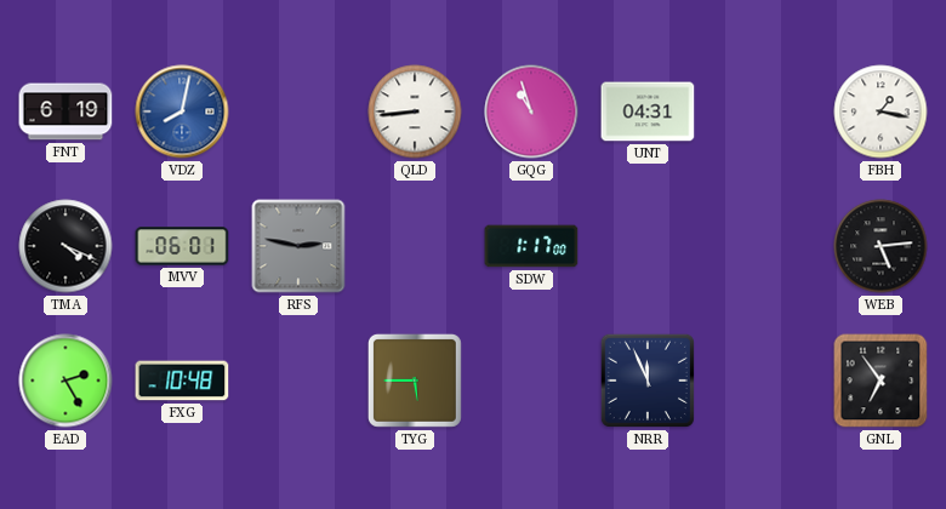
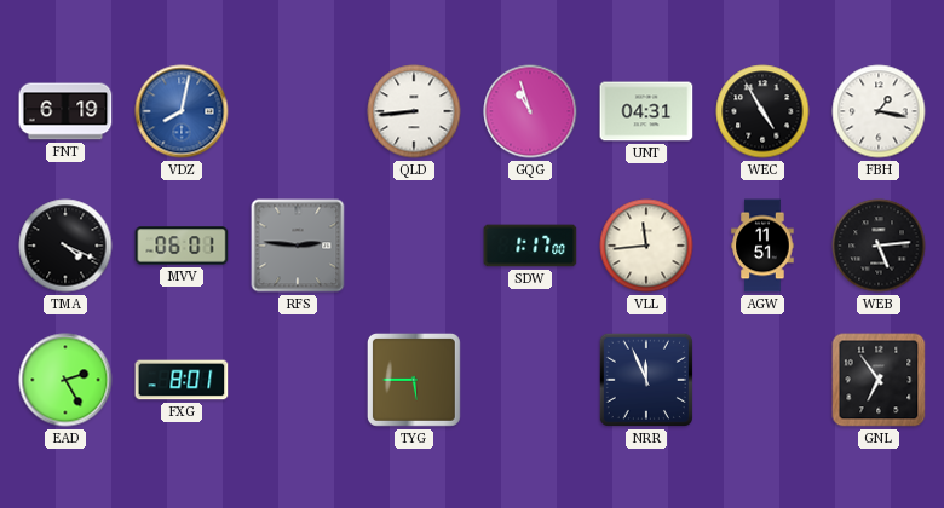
WEC: none -> 4:55 (762, 111)
RFS: 2:47 -> 2:46 (298, 246)
VLL: none -> 11:44 (646, 246)
AGW: none -> 11:51 (762, 246)
FXG: 10:48 -> 8:01 (182, 380)
